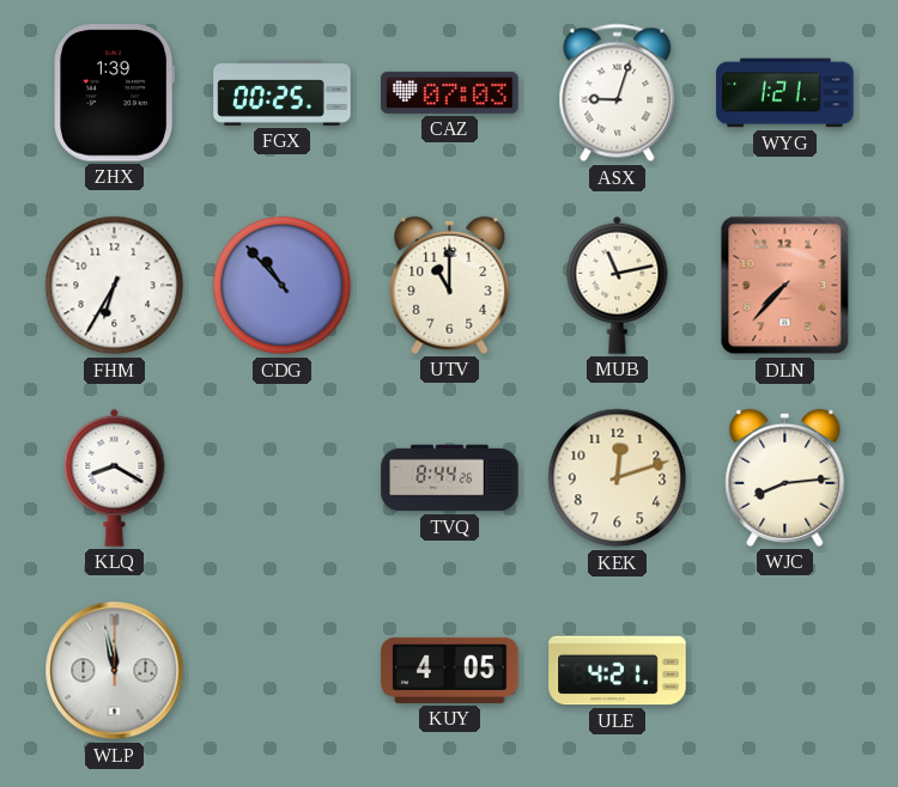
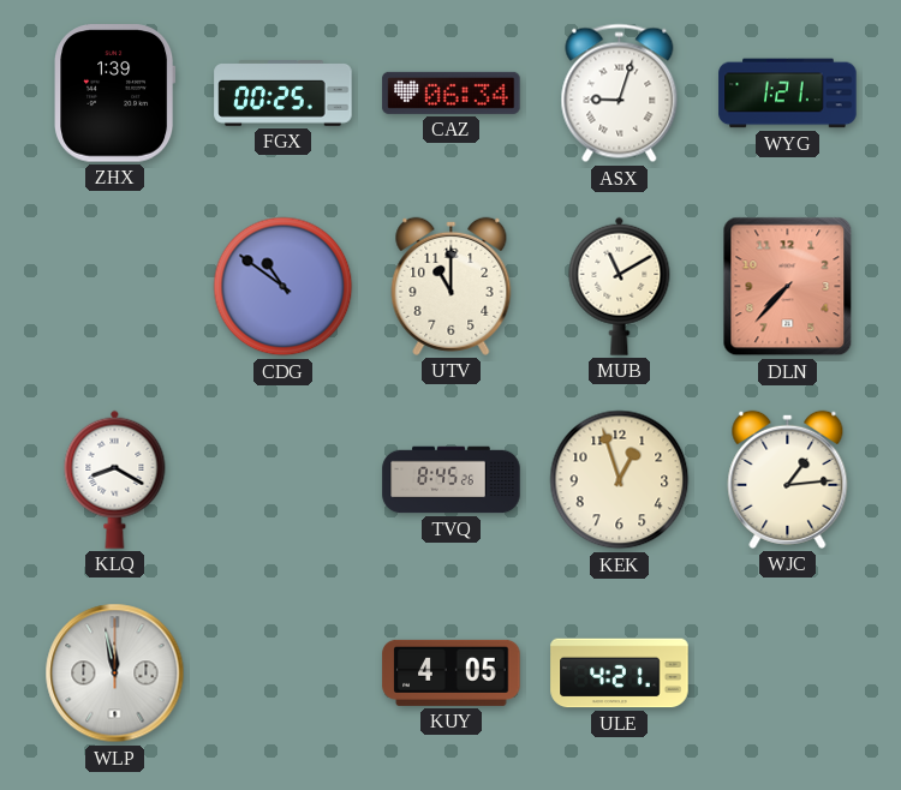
CAZ: 07:03 -> 06:34 (452, 92)
FHM: 6:35 -> none (115, 286)
CDG: 10:53 -> 10:51 (284, 287)
MUB: 11:13 -> 11:10 (620, 286)
TVQ: 8:44 -> 8:45 (452, 480)
KEK: 12:12 -> 12:57 (620, 480)
WJC: 8:14 -> 1:14 (788, 479)
